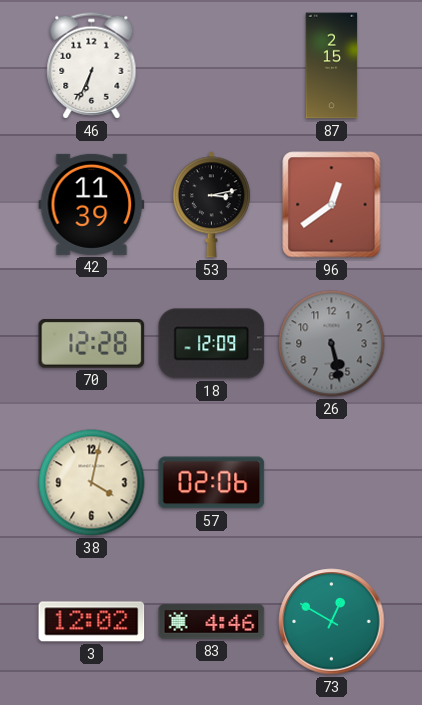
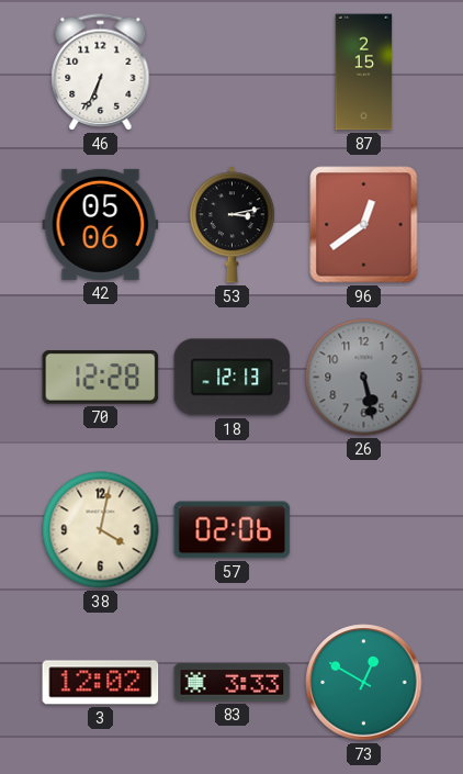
42: 11:39 -> 05:06 (101, 224)
18: 12:09 -> 12:13 (233, 378)
83: 4:46 -> 3:33 (233, 683)
